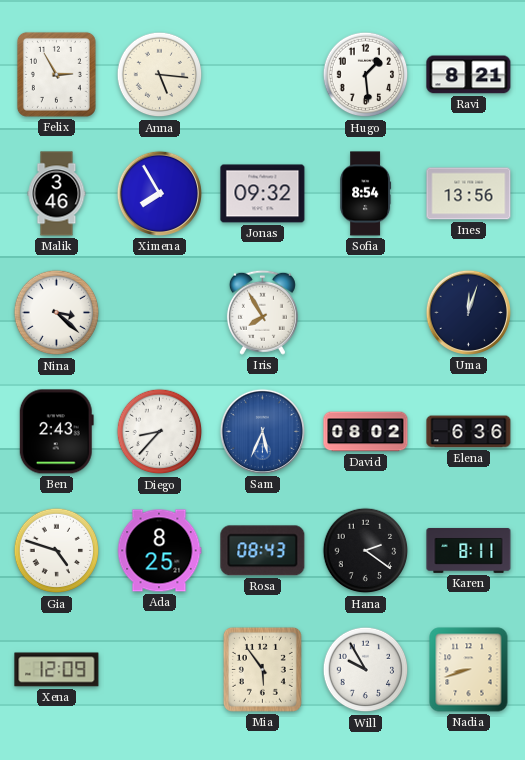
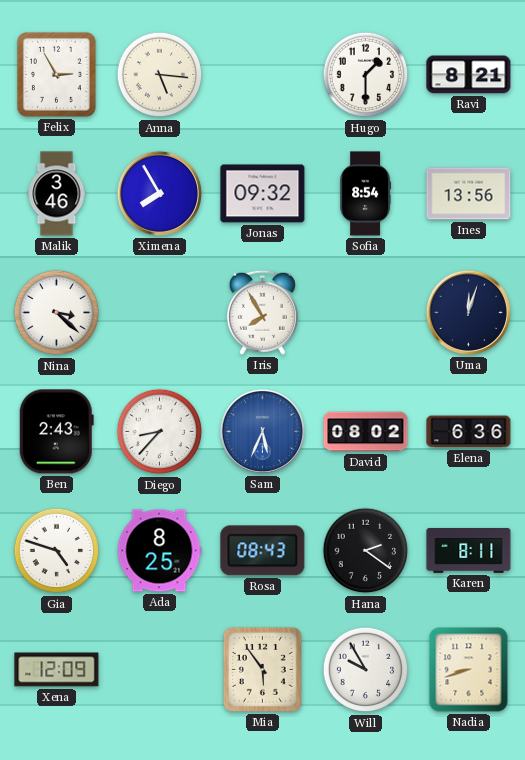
Hugo: 1:29 -> 1:30 (366, 75)
